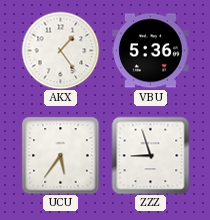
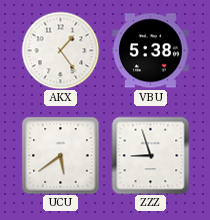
VBU: 5:36 -> 5:38 (151, 51)
UCU: 5:36 -> 5:39 (60, 155)
